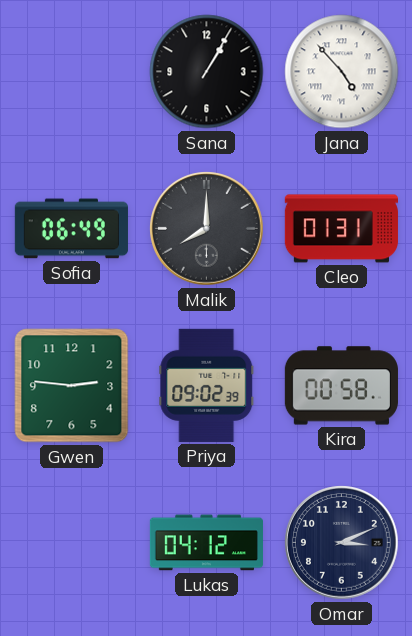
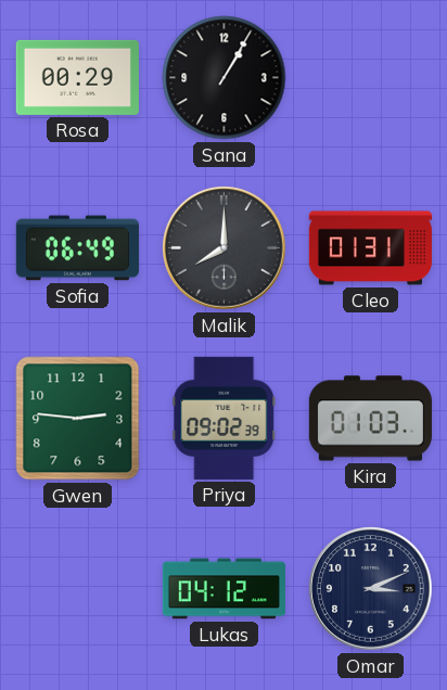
Rosa: none -> 00:29 (77, 77)
Jana: 4:53 -> none (342, 72)
Kira: 00:58 -> 01:03 (370, 419)
